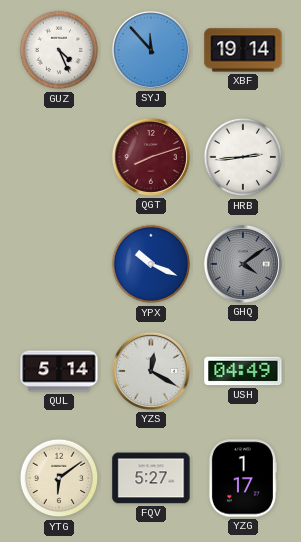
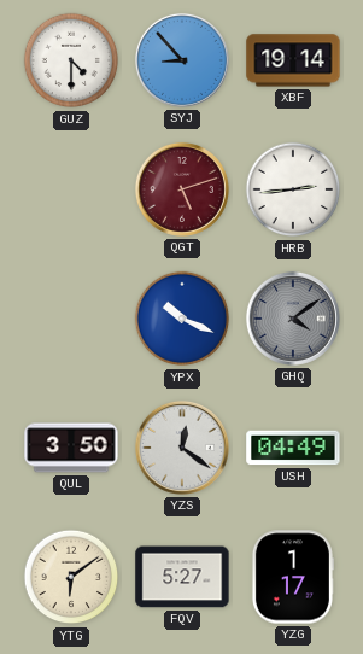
GUZ: 4:26 -> 4:30 (71, 60)
SYJ: 11:53 -> 8:53 (182, 60)
QGT: 8:12 -> 5:12 (182, 189)
QUL: 5:14 -> 3:50 (71, 448)
YZS: 12:20 -> 12:21 (182, 448)
